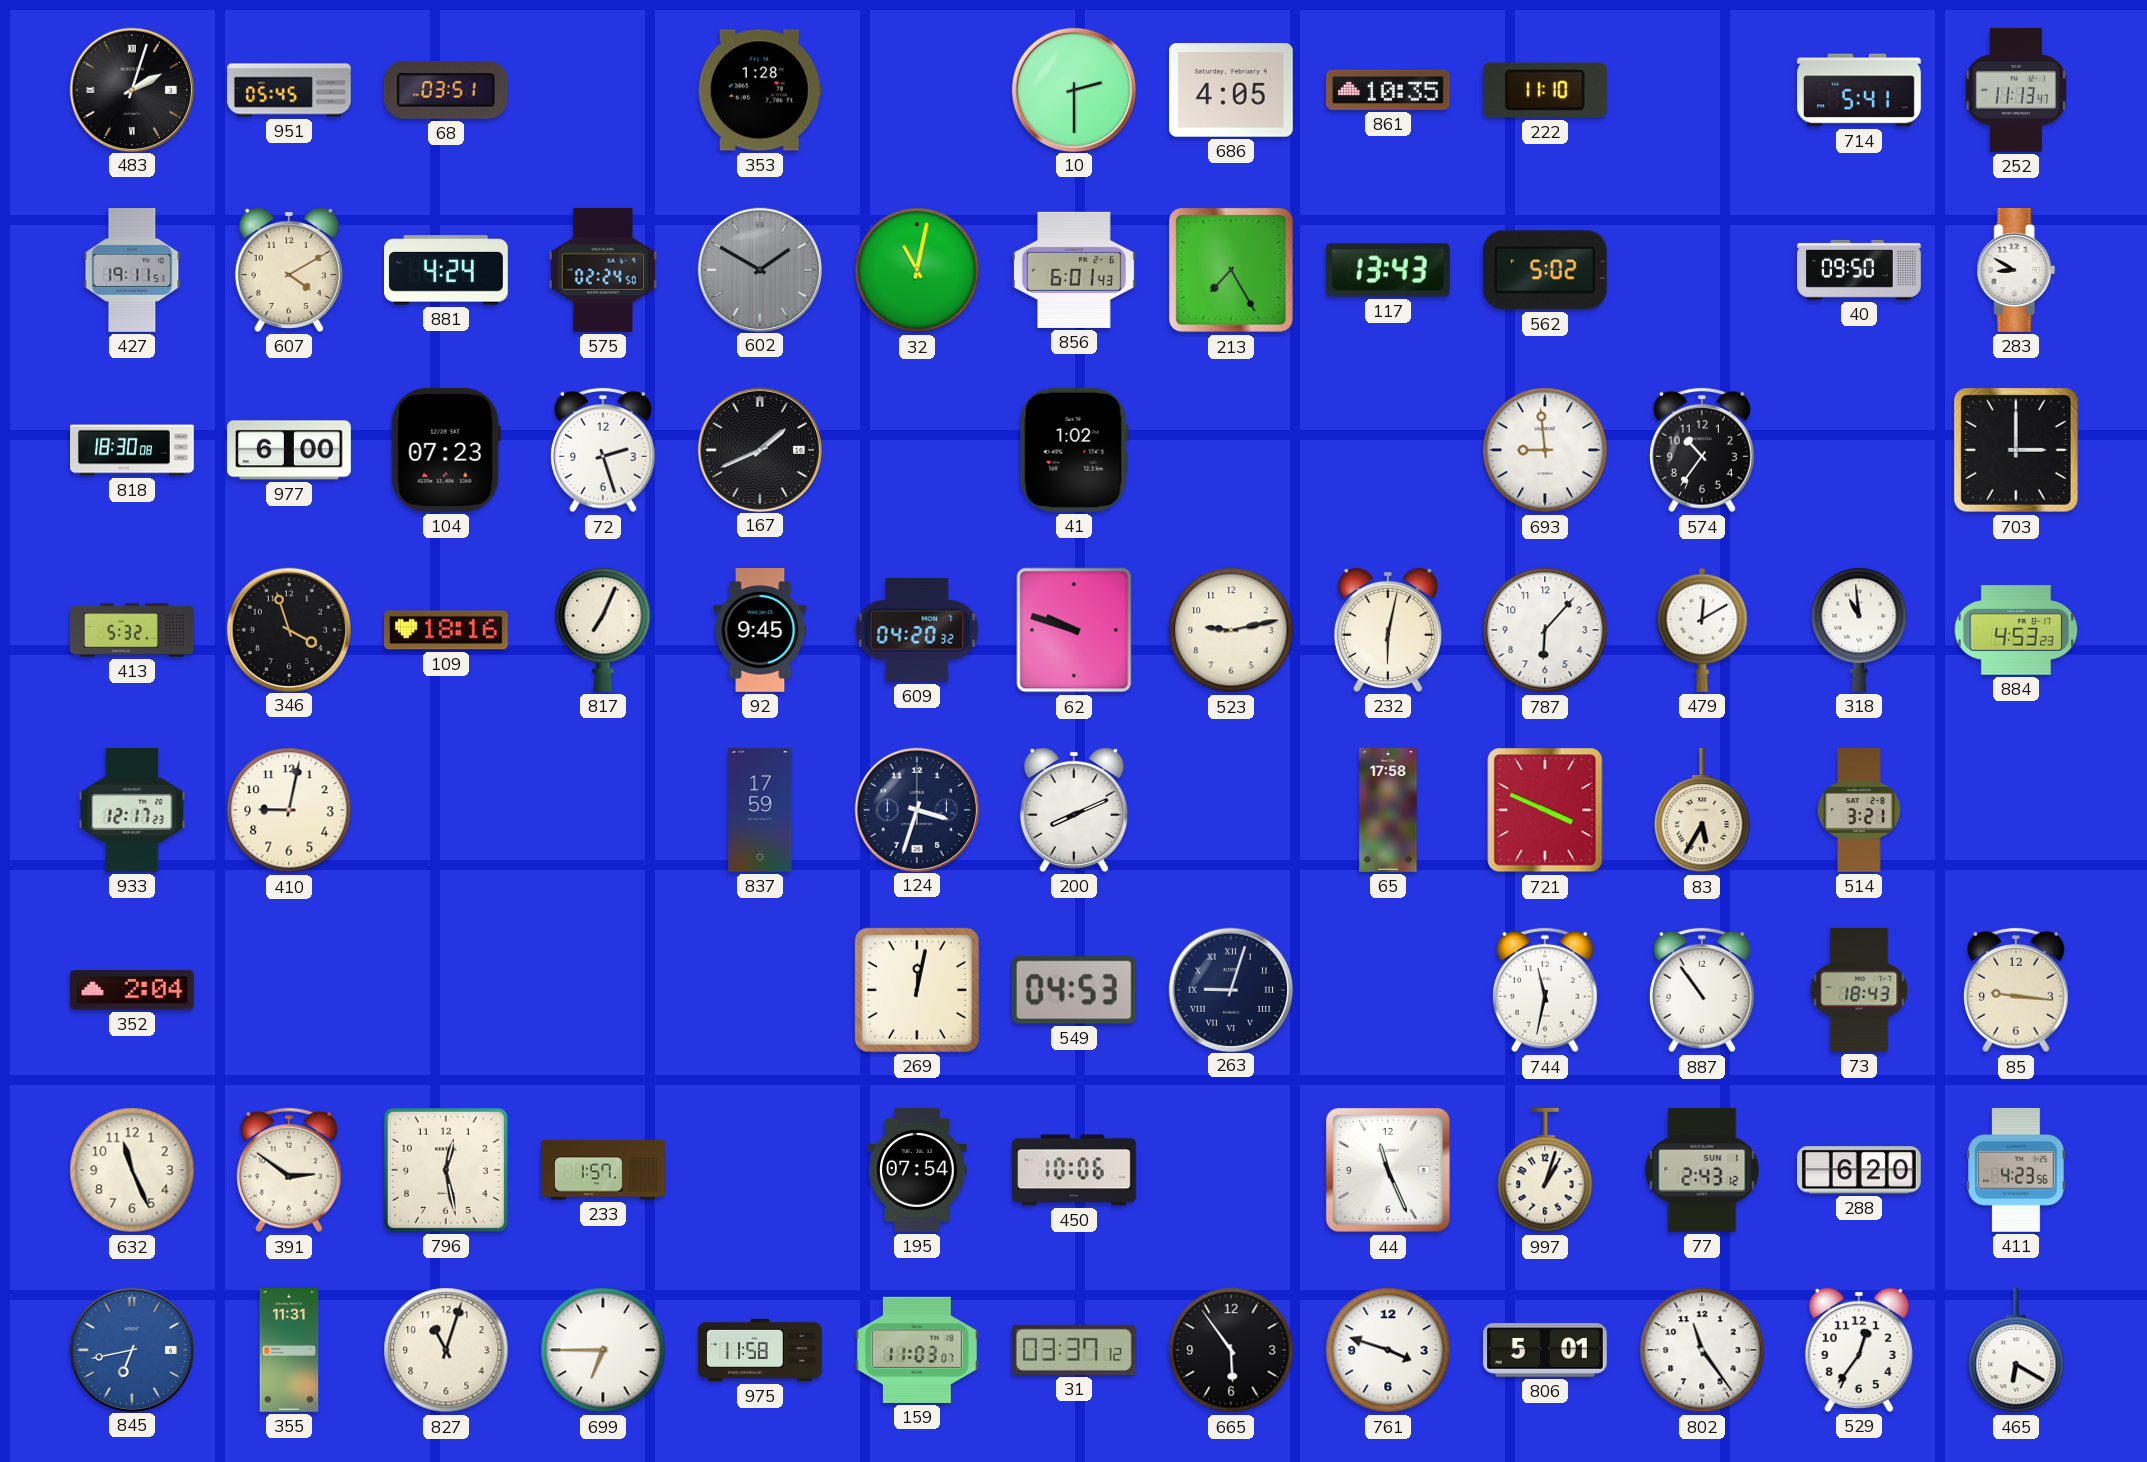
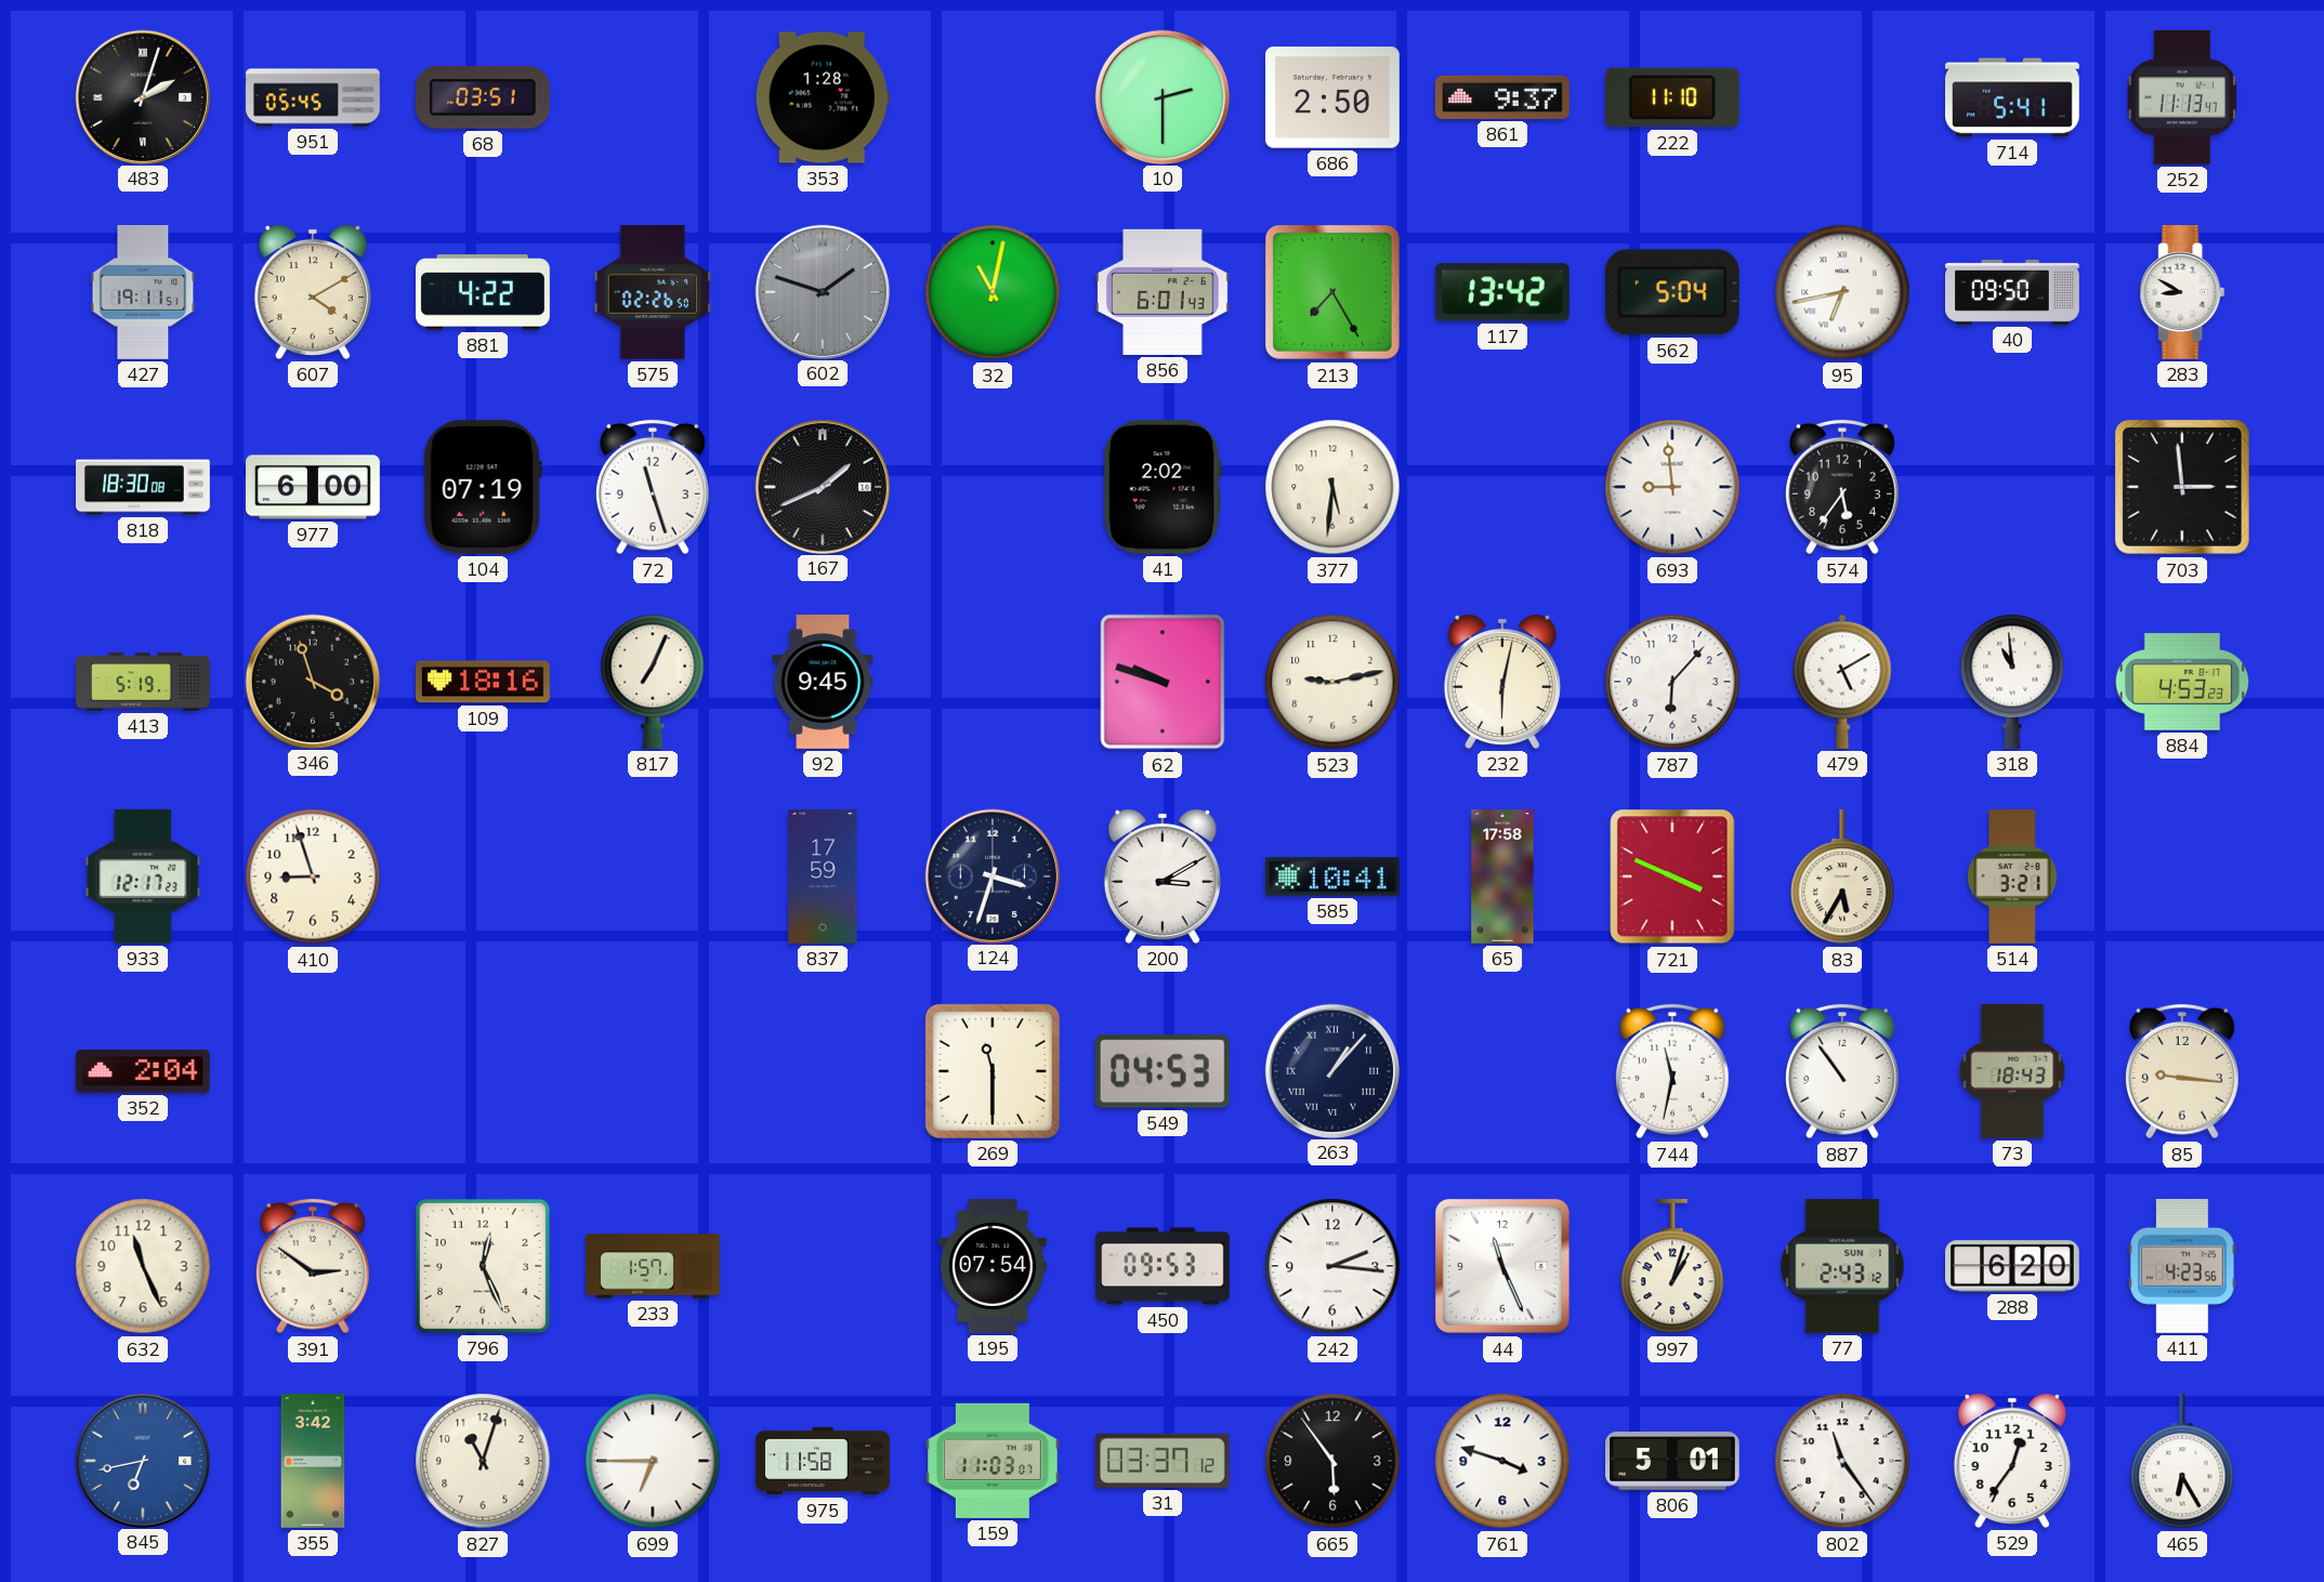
686: 4:05 -> 2:50 (1332, 97)
861: 10:35 -> 9:37 (1502, 97)
881: 4:24 -> 4:22 (484, 292)
575: 02:24 -> 02:26 (652, 292)
602: 1:50 -> 1:48 (822, 291)
117: 13:43 -> 13:42 (1502, 292)
562: 5:02 -> 5:04 (1672, 292)
95: none -> 6:43 (1842, 292)
104: 07:23 -> 07:19 (483, 487)
72: 2:27 -> 11:27 (653, 487)
41: 1:02 -> 2:02 (1163, 487)
377: none -> 5:31 (1332, 487)
574: 10:36 -> 5:36 (1842, 487)
703: 3:00 -> 2:59 (2182, 487)
413: 5:32 -> 5:19 (144, 682)
609: 04:20 -> none (917, 630)
479: 12:10 -> 5:10 (1842, 682)
410: 9:02 -> 8:57 (313, 876)
200: 8:11 -> 3:10 (1163, 876)
585: none -> 10:41 (1332, 876)
269: 12:02 -> 11:30 (993, 1071)
263: 9:03 -> 1:07 (1331, 1070)
796: 12:28 -> 12:26 (483, 1266)
450: 10:06 -> 09:53 (1164, 1266)
242: none -> 2:16 (1332, 1266)
355: 11:31 -> 3:42 (313, 1462)
465: 6:20 -> 6:25 (2182, 1461)
